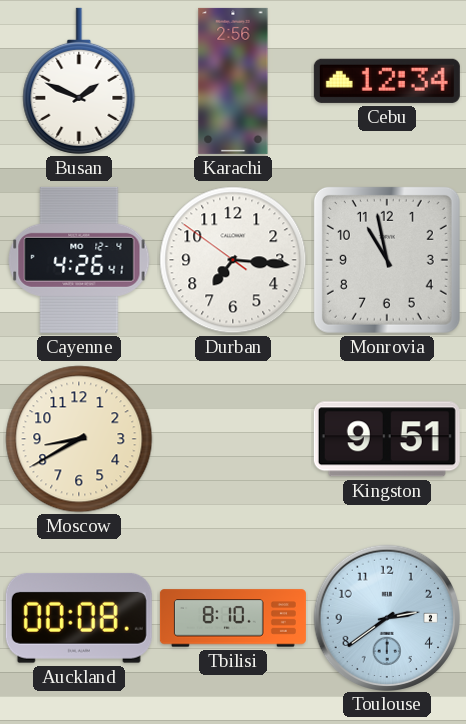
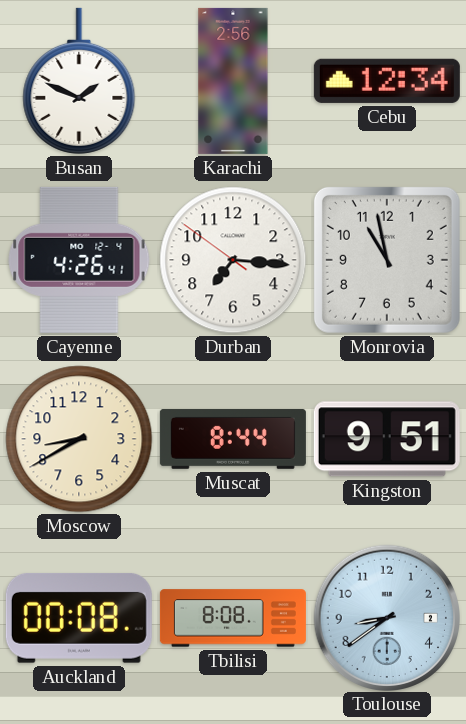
Muscat: none -> 8:44 (233, 439)
Tbilisi: 8:10 -> 8:08 (233, 618)
Toulouse: 2:39 -> 8:39 (386, 617)
